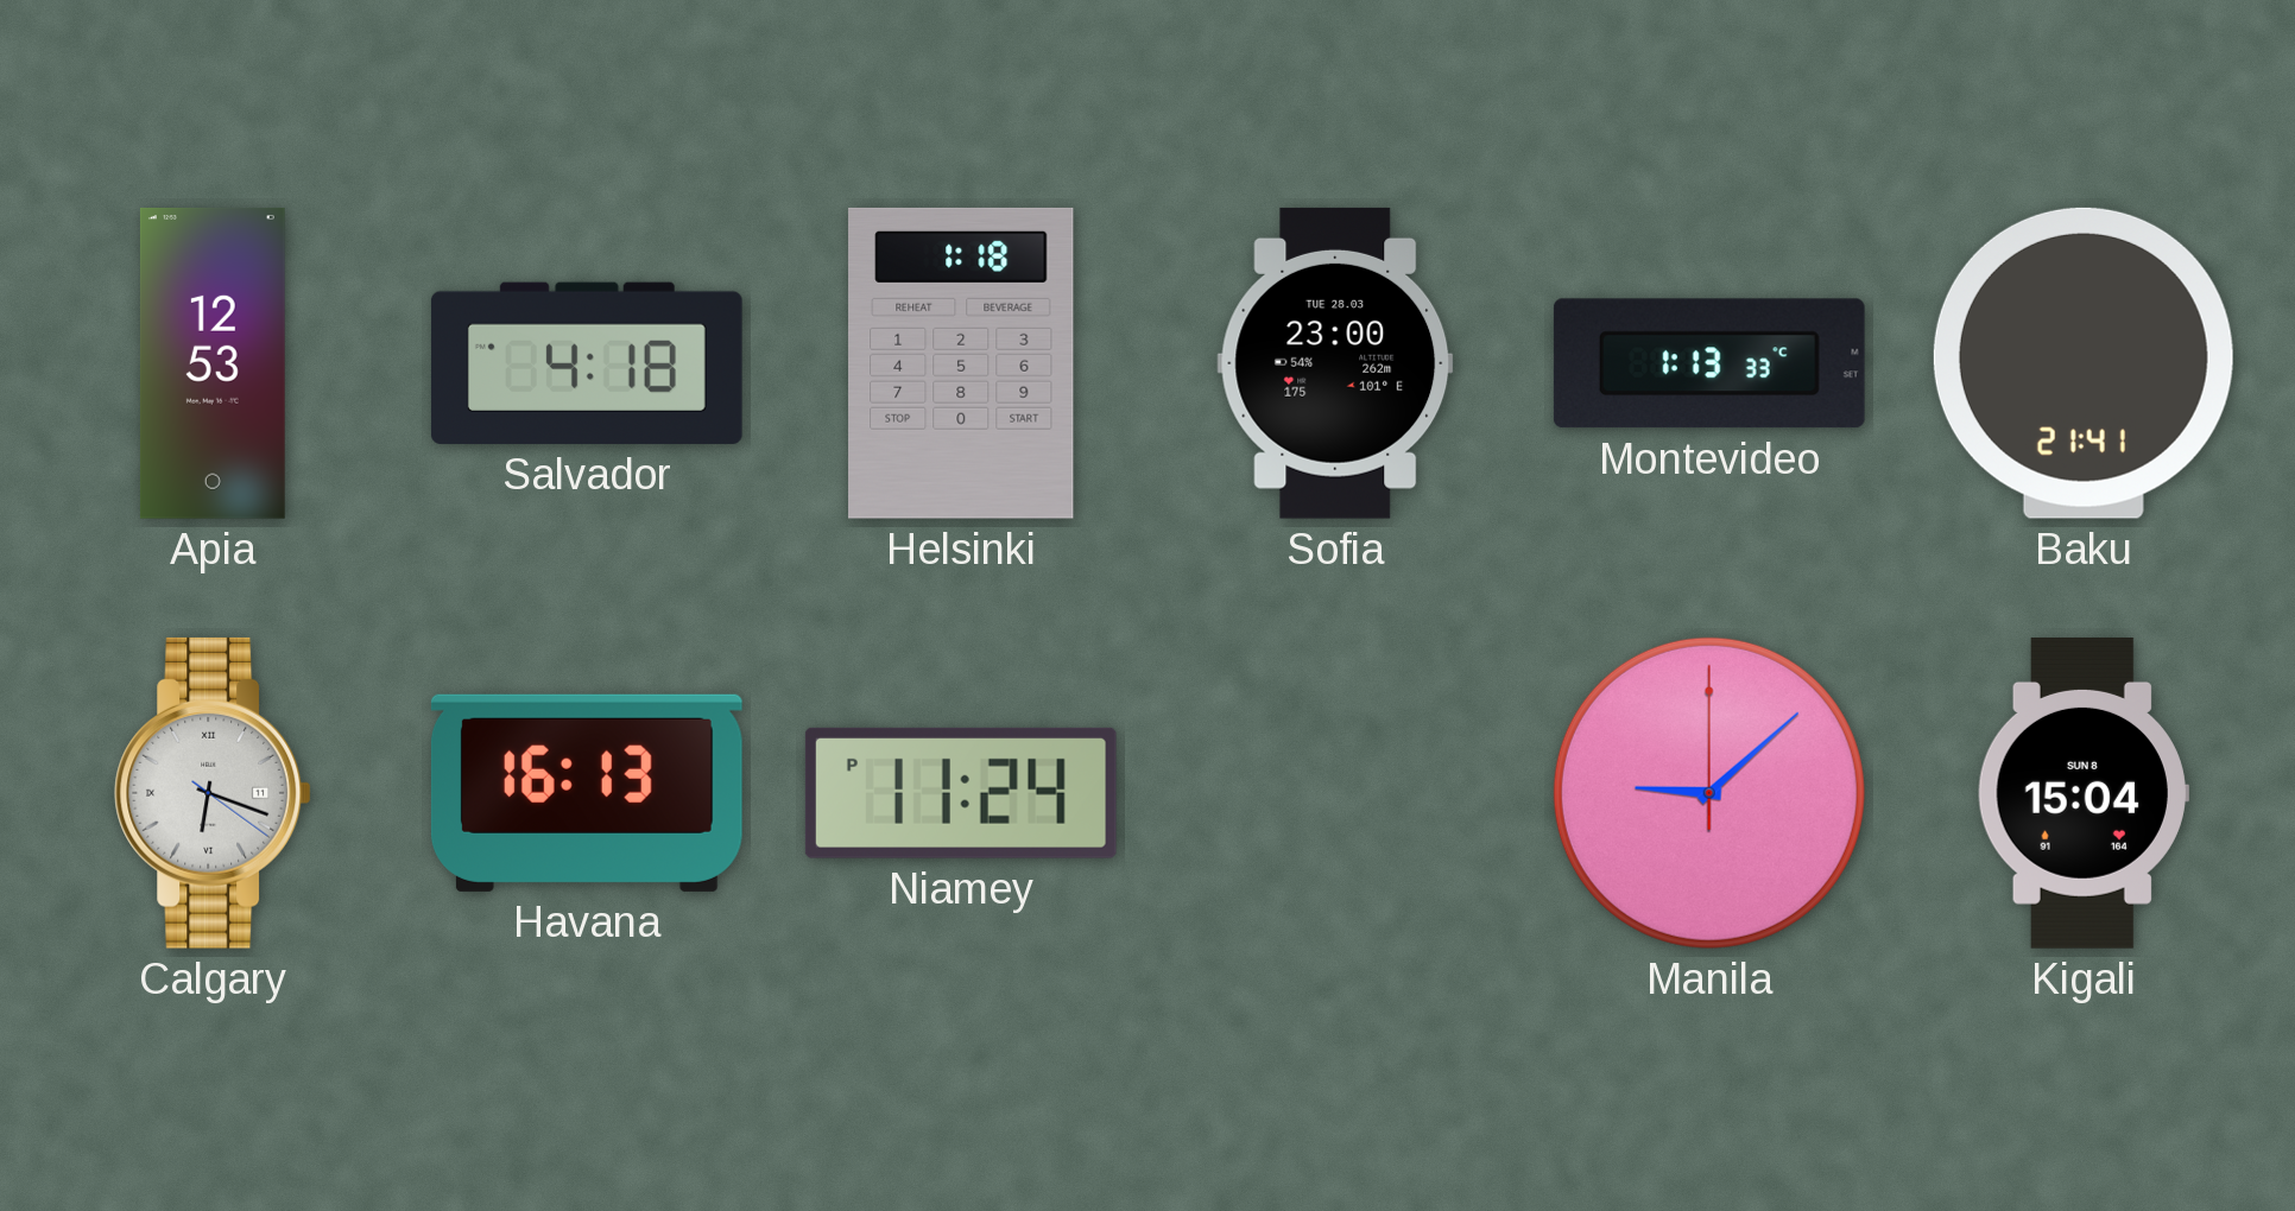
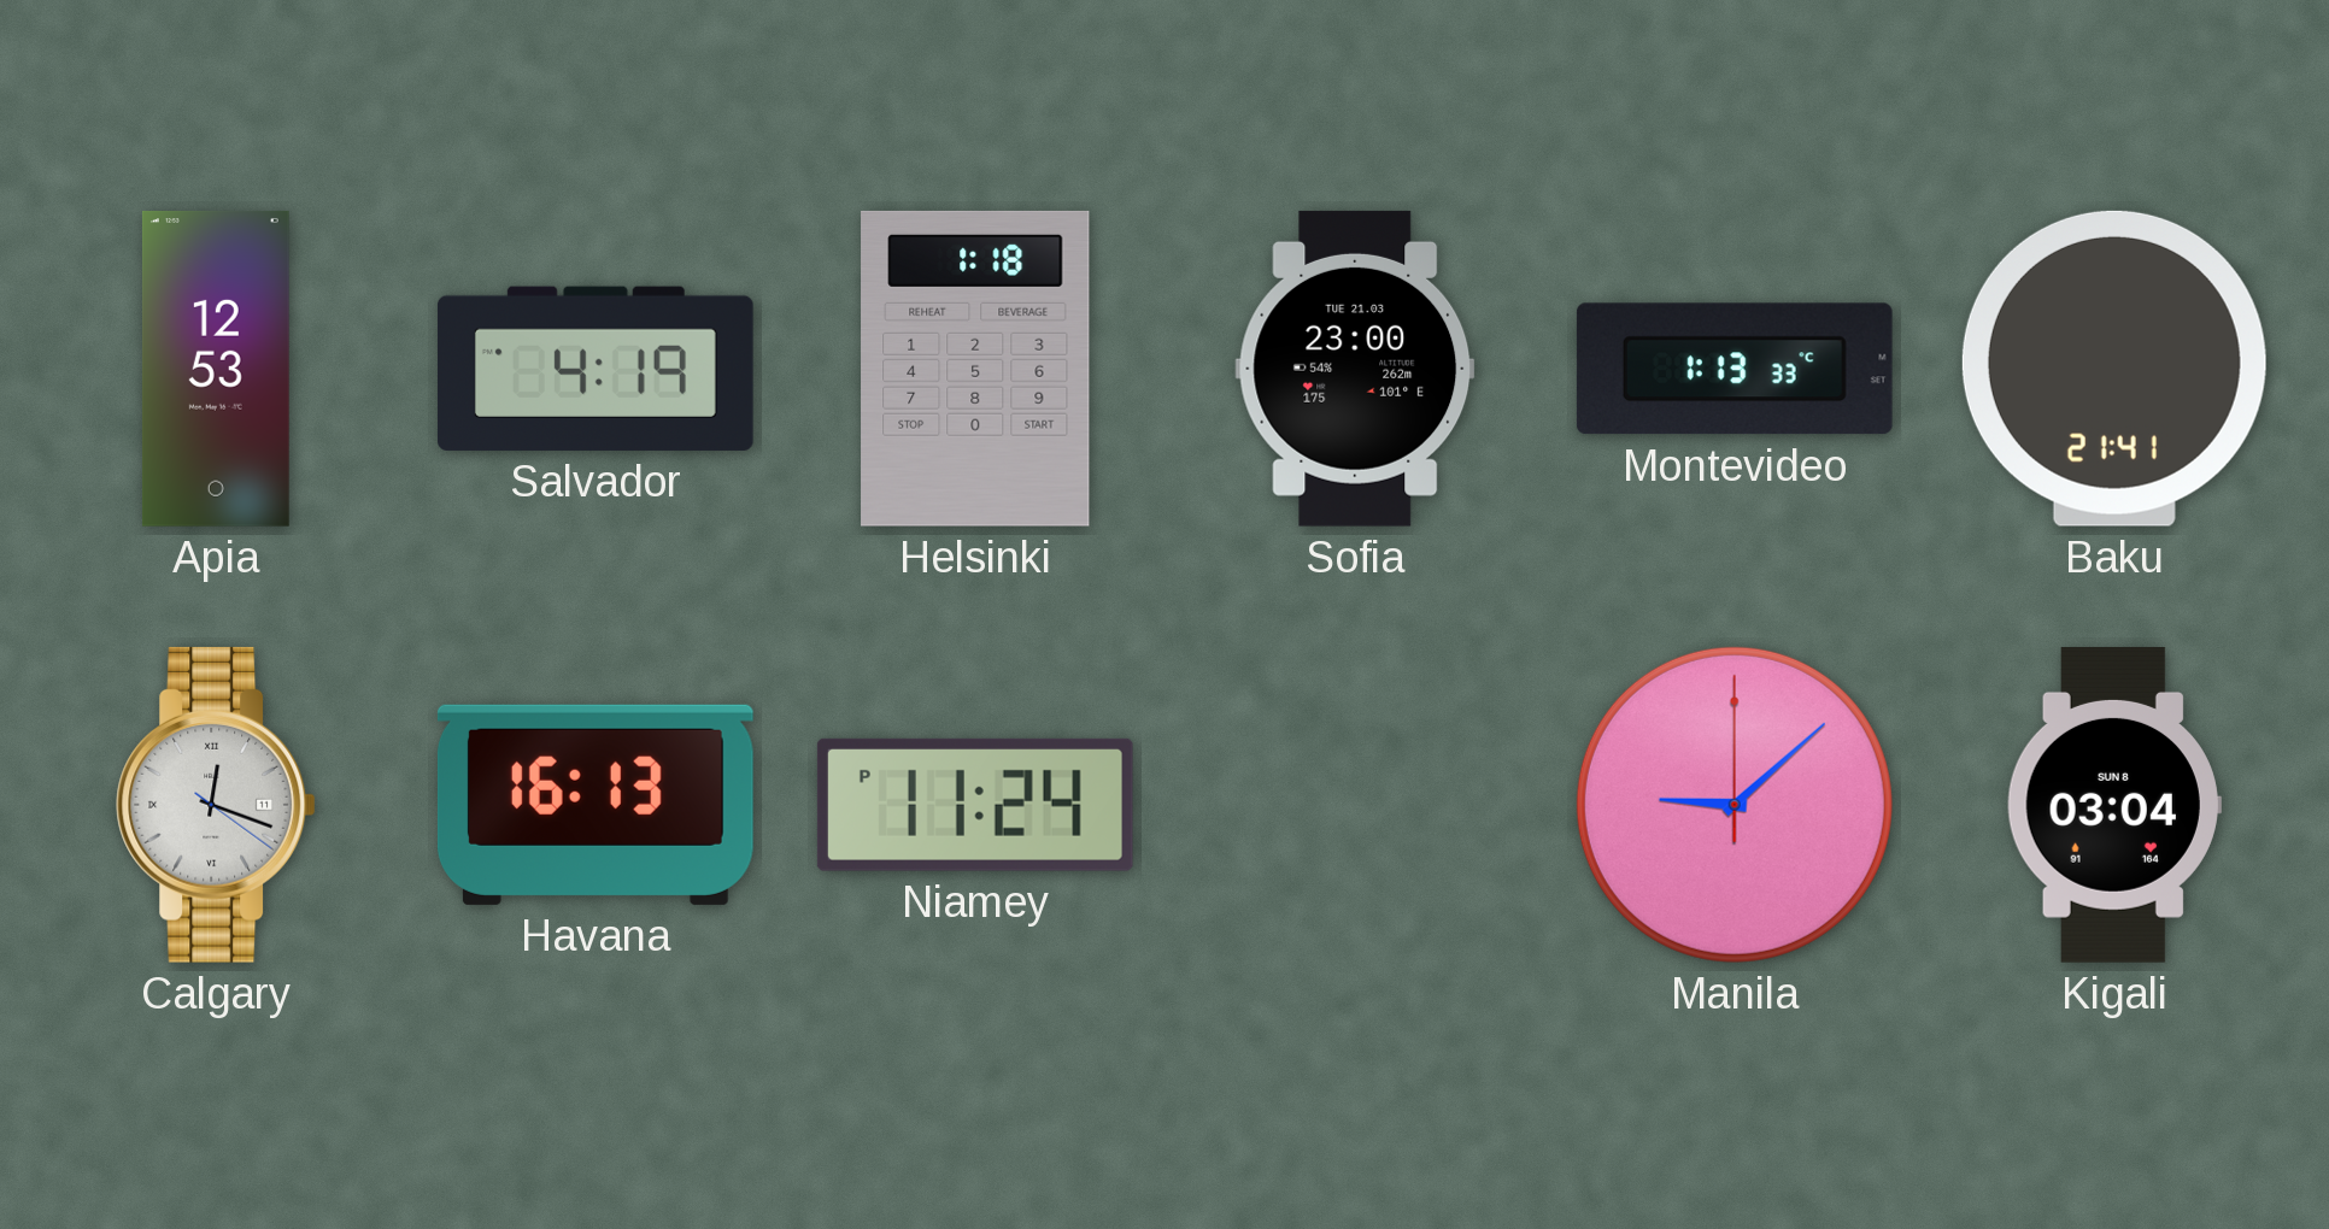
Salvador: 4:18 -> 4:19 (596, 369)
Sofia date: TUE 28.03 -> TUE 21.03 (1355, 369)
Calgary: 6:18 -> 12:18 (216, 805)
Kigali: 15:04 -> 03:04 (2114, 805)
